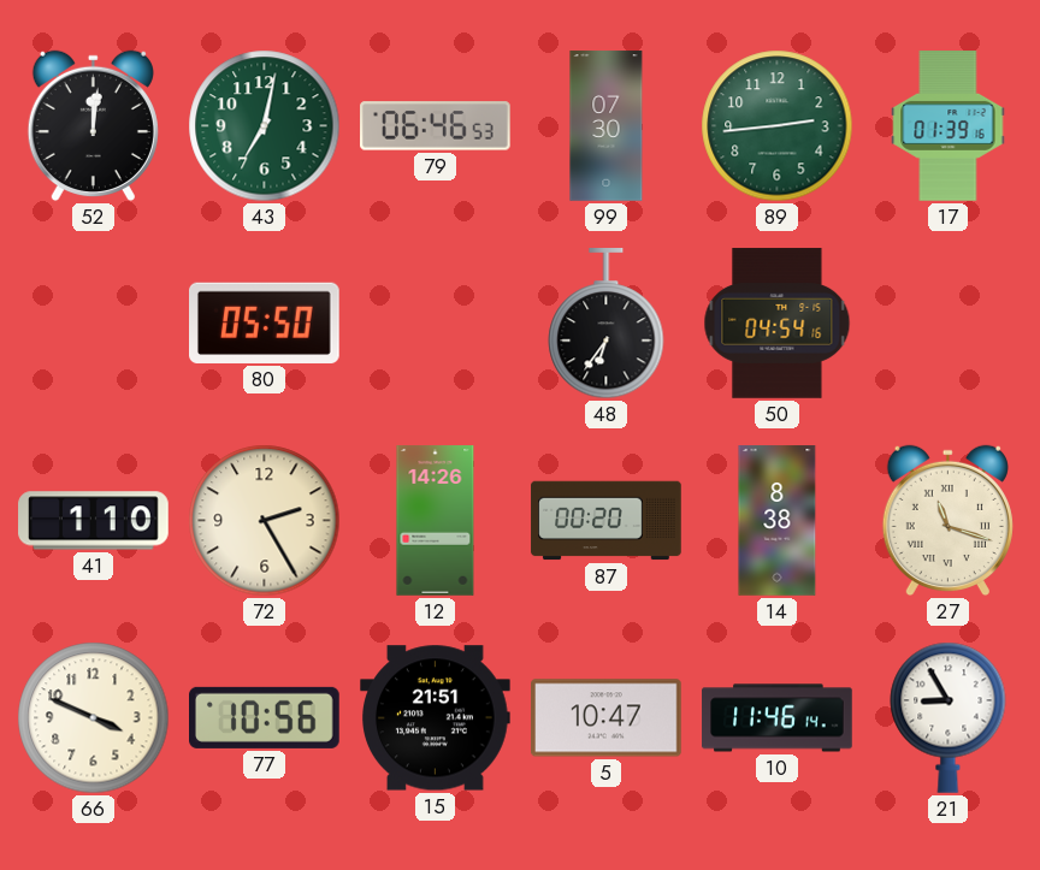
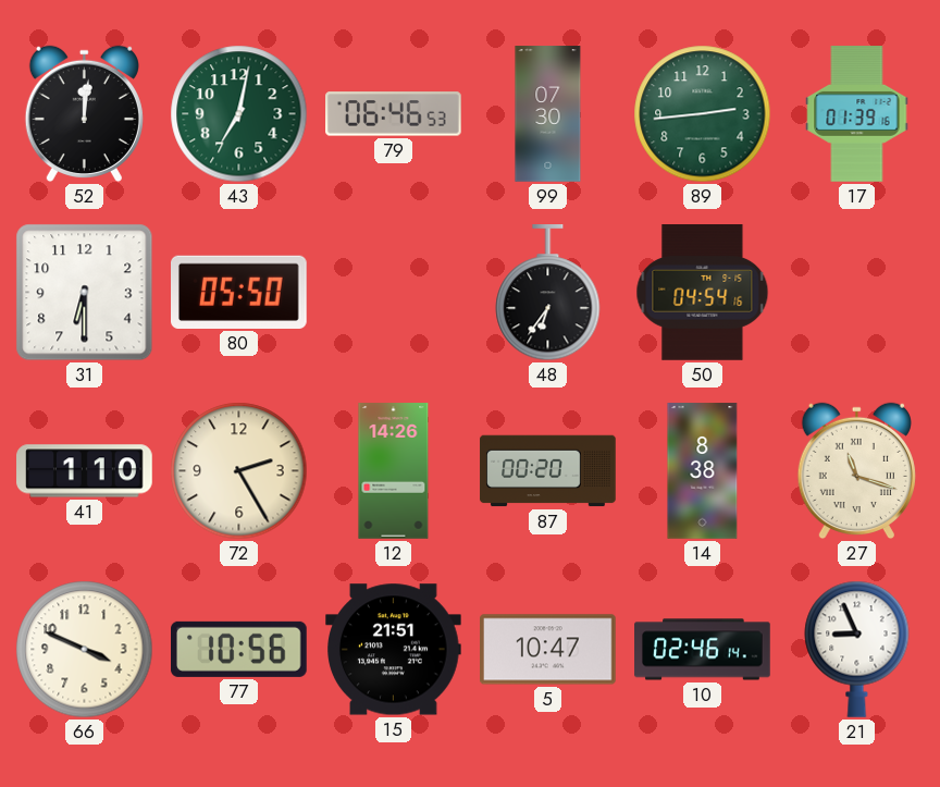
31: none -> 6:30 (85, 293)
10: 11:46 -> 02:46 (703, 650)
21: 8:55 -> 8:56 (857, 649)
